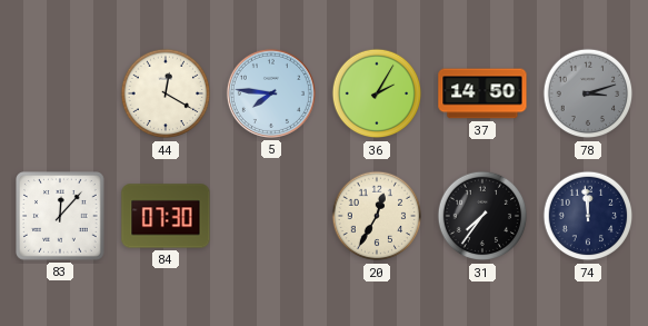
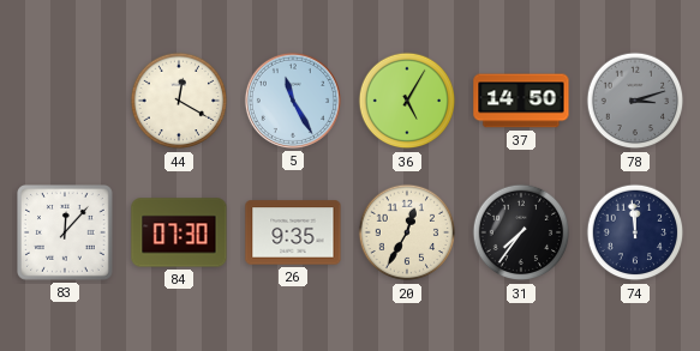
5: 7:46 -> 11:25 (293, 101)
36: 2:05 -> 5:05 (407, 101)
26: none -> 9:35 (293, 232)
